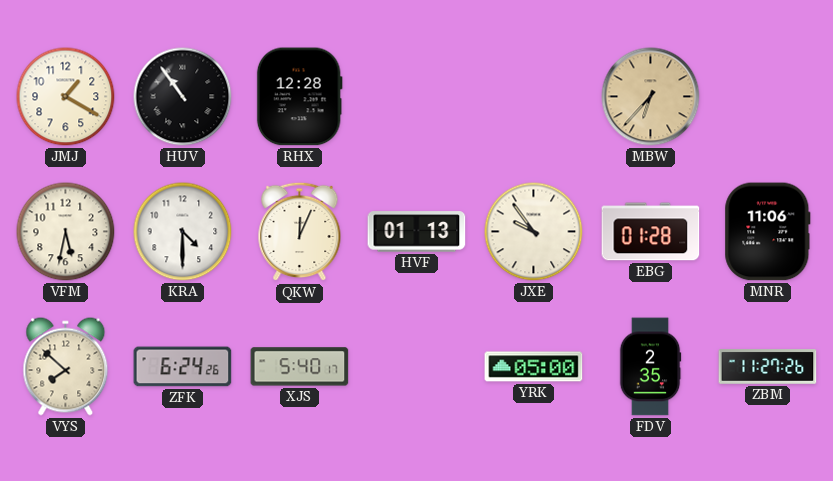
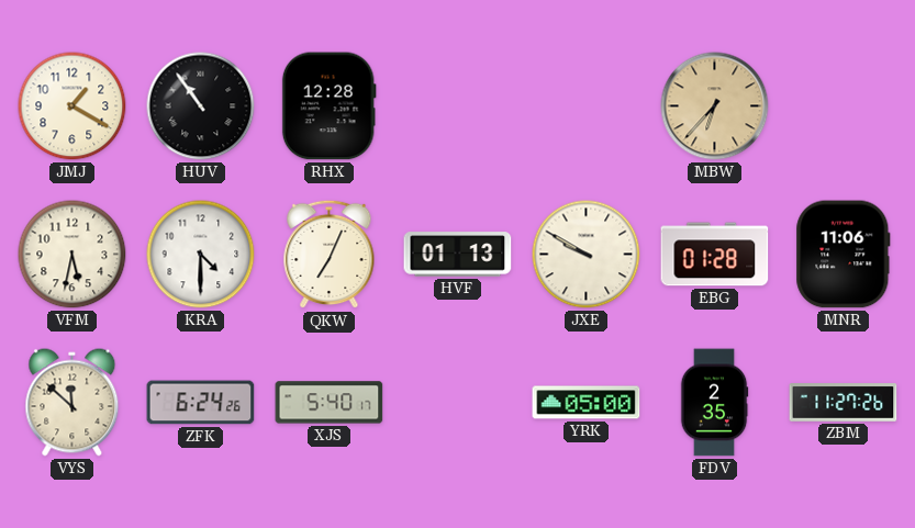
QKW: 12:04 -> 7:04 (330, 255)
JXE: 9:54 -> 9:50 (587, 255)
VYS: 7:52 -> 11:52 (72, 403)
